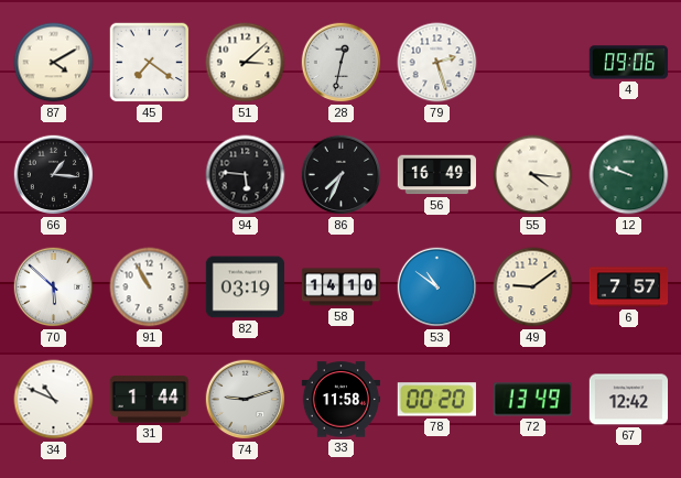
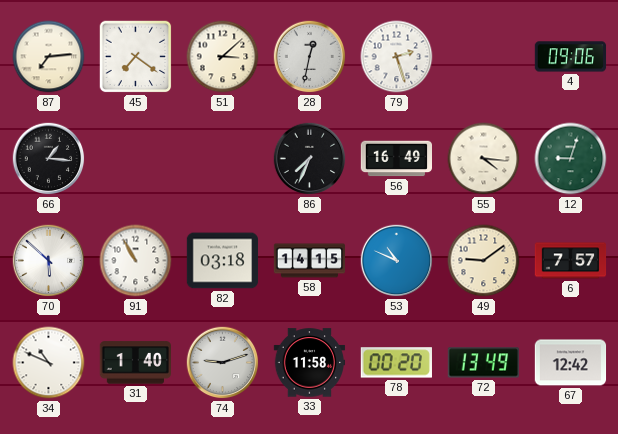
87: 4:10 -> 7:14 (49, 57)
94: 5:46 -> none (246, 175)
12: 9:48 -> 9:03 (571, 159)
82: 03:19 -> 03:18 (223, 261)
58: 14:10 -> 14:15 (310, 261)
53: 10:51 -> 10:49 (397, 261)
31: 1:44 -> 1:40 (135, 363)
